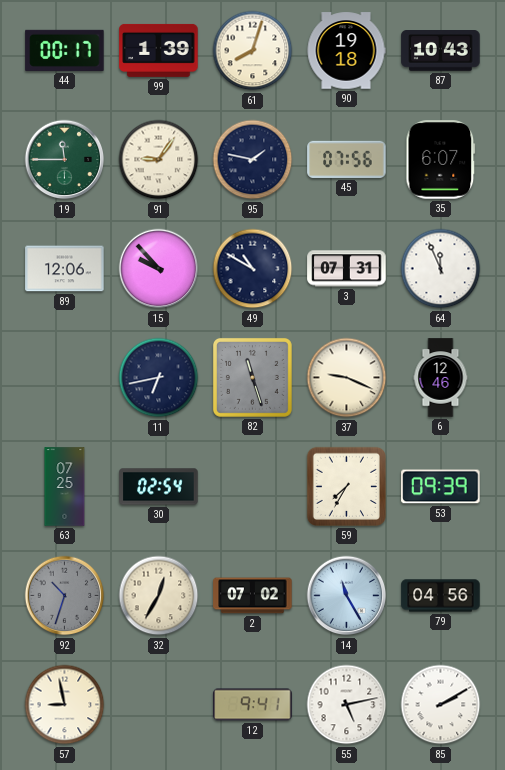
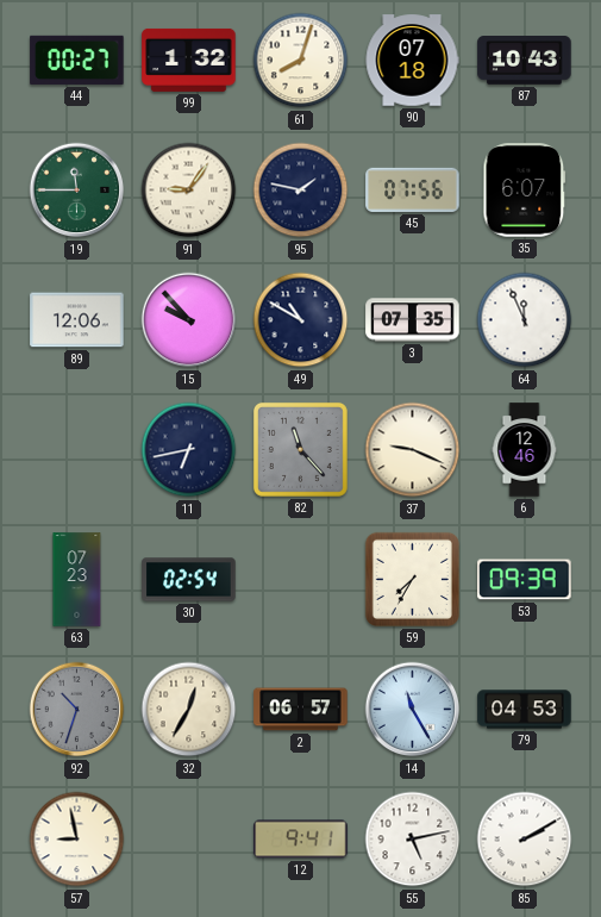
44: 00:17 -> 00:27 (77, 60)
99: 1:39 -> 1:32 (189, 60)
90: 19:18 -> 07:18 (412, 61)
3: 07:31 -> 07:35 (413, 320)
82: 11:27 -> 11:23 (300, 449)
63: 07:25 -> 07:23 (77, 580)
2: 07:02 -> 06:57 (301, 710)
79: 04:56 -> 04:53 (525, 710)
